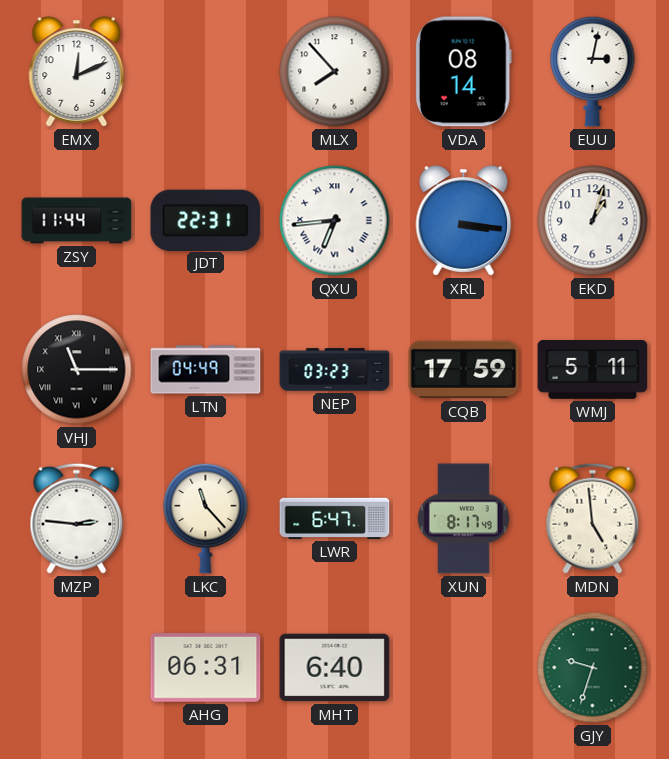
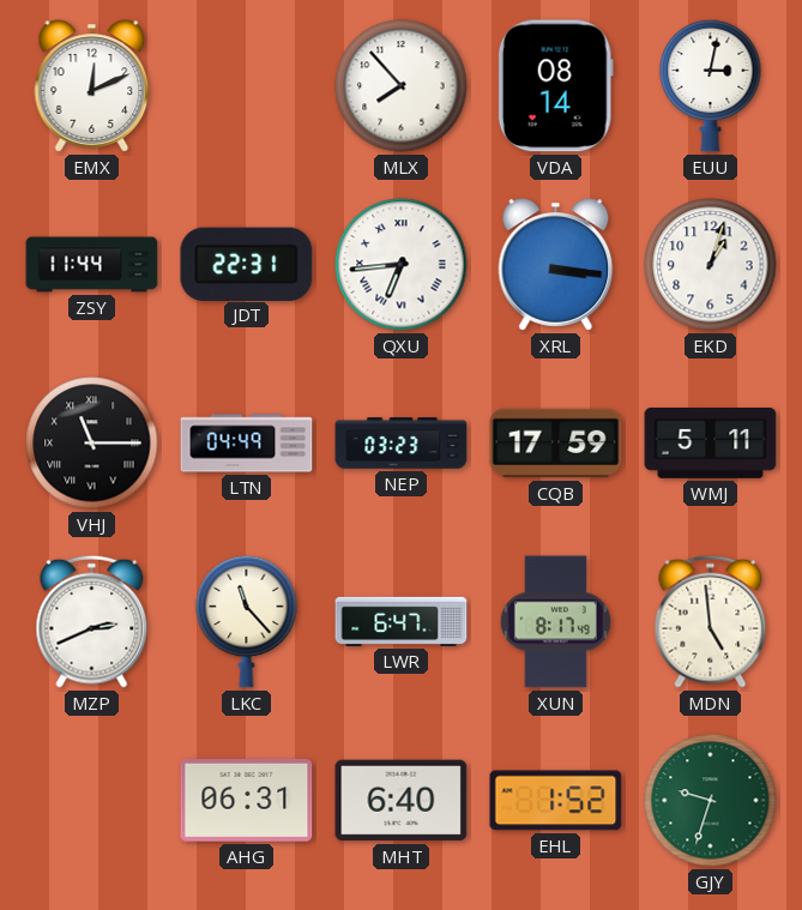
MZP: 2:46 -> 2:41 (92, 621)
EHL: none -> 1:52 (556, 801)
